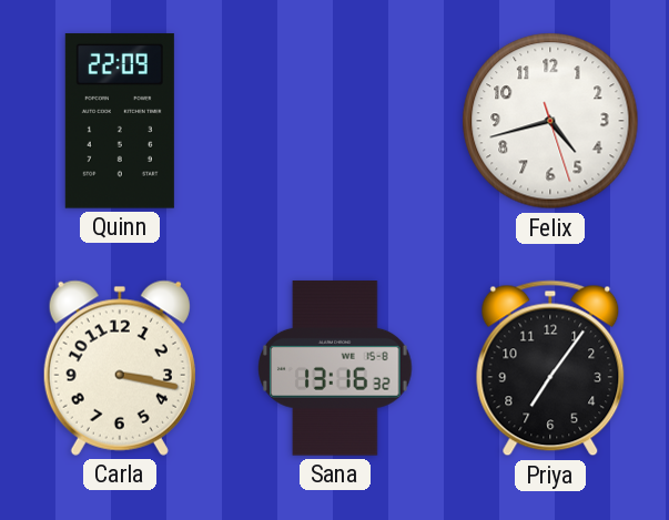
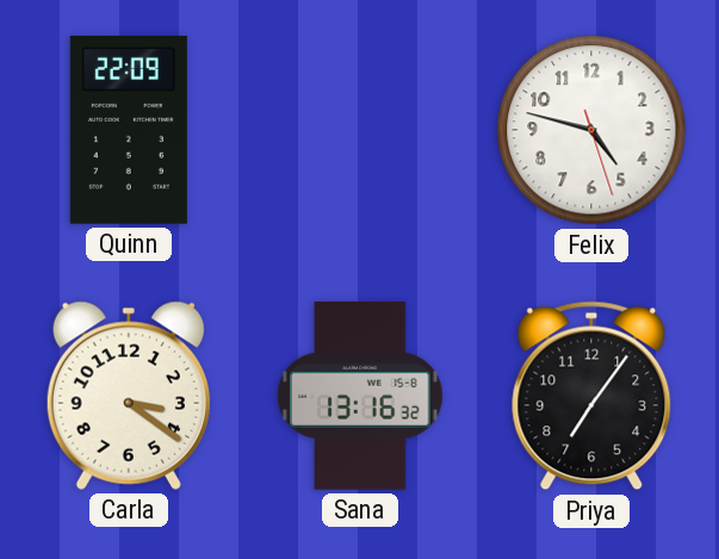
Felix: 4:42 -> 4:47 (591, 130)
Carla: 3:17 -> 3:21 (129, 396)
